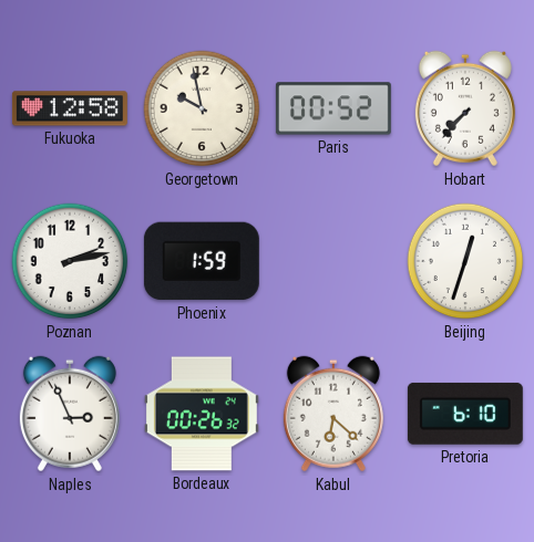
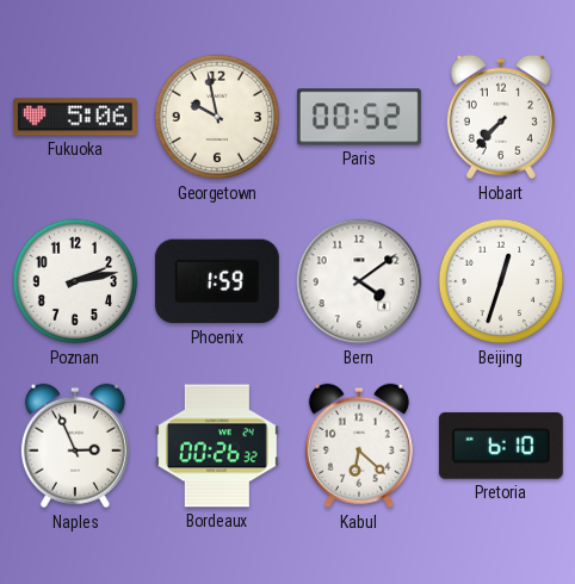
Fukuoka: 12:58 -> 5:06 (75, 117)
Bern: none -> 4:09 (359, 281)
